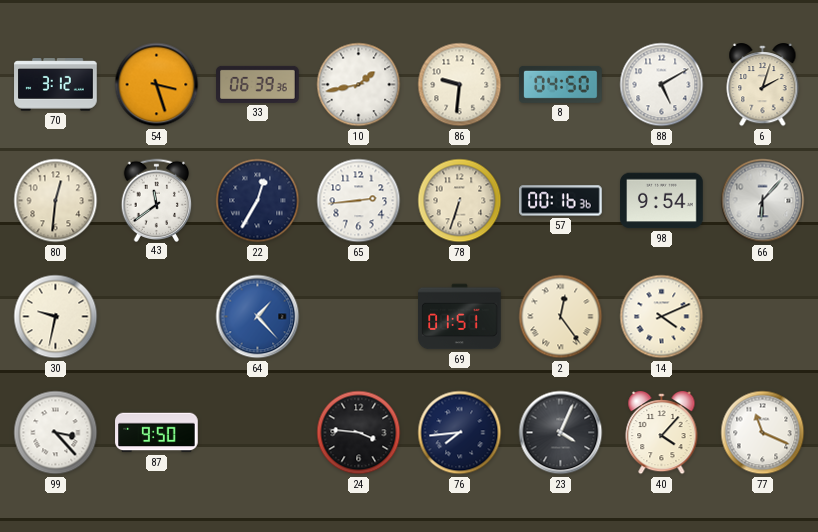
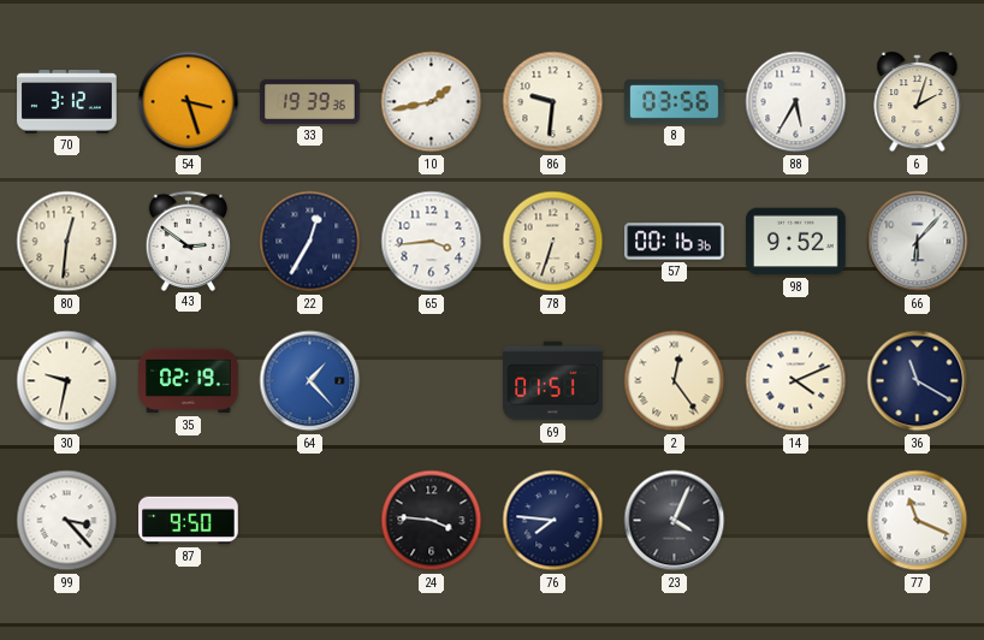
33: 06:39 -> 19:39 (310, 101)
8: 04:50 -> 03:56 (675, 101)
88: 5:10 -> 5:35 (796, 102)
43: 11:39 -> 2:51 (189, 241)
65: 2:44 -> 3:44 (432, 242)
98: 9:54 -> 9:52 (796, 242)
35: none -> 02:19 (189, 381)
36: none -> 11:20 (918, 381)
76: 7:44 -> 7:46 (553, 521)
40: 4:07 -> none (662, 434)
